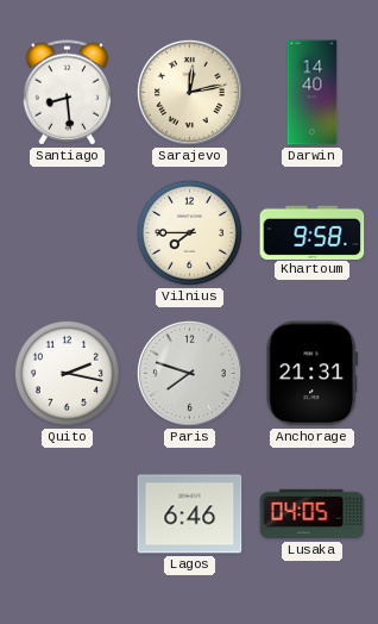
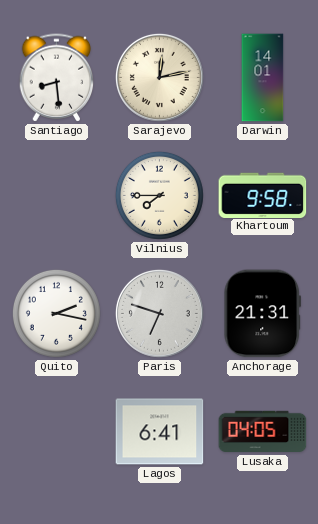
Darwin: 14:40 -> 14:01 (263, 78)
Paris: 7:48 -> 6:48 (159, 313)
Lagos: 6:46 -> 6:41 (160, 432)
